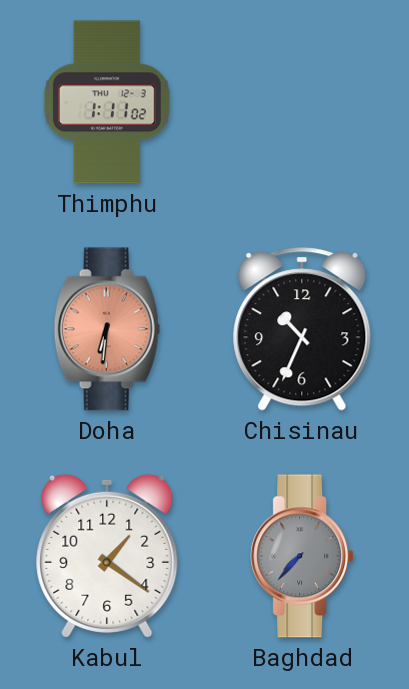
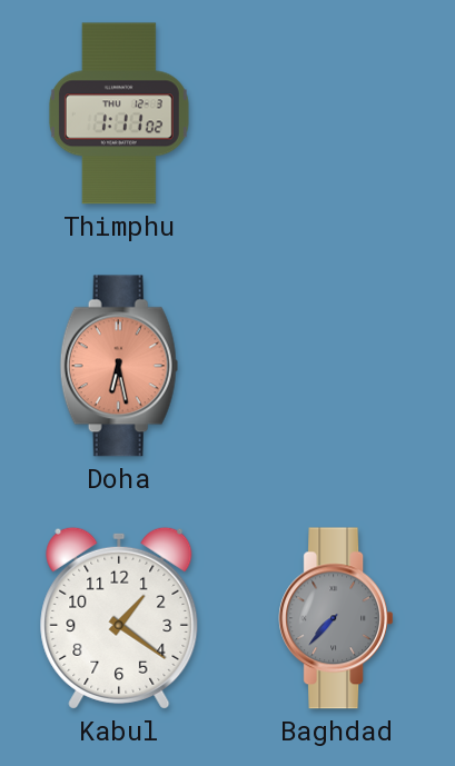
Doha: 6:31 -> 6:28 (119, 366)
Chisinau: 10:34 -> none (302, 329)
